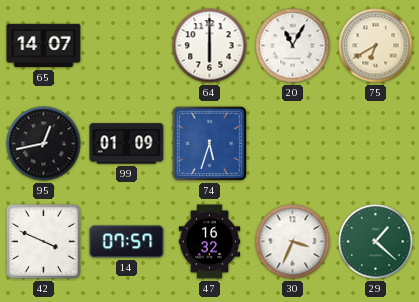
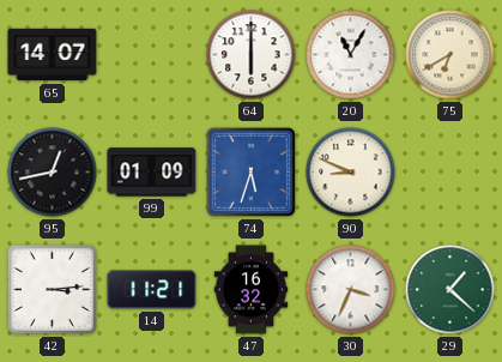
90: none -> 8:49 (351, 173)
42: 3:49 -> 3:14 (52, 289)
14: 07:57 -> 11:21 (152, 290)
